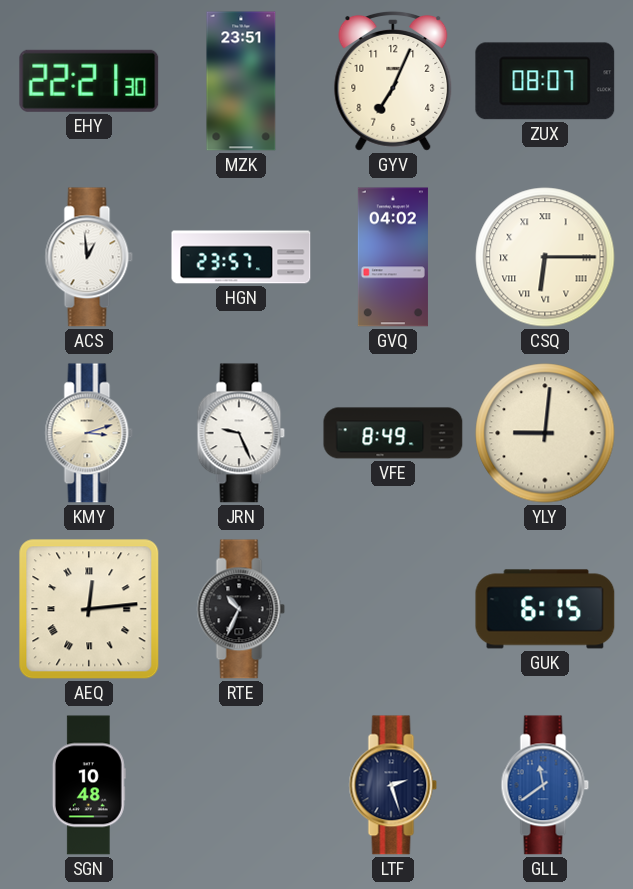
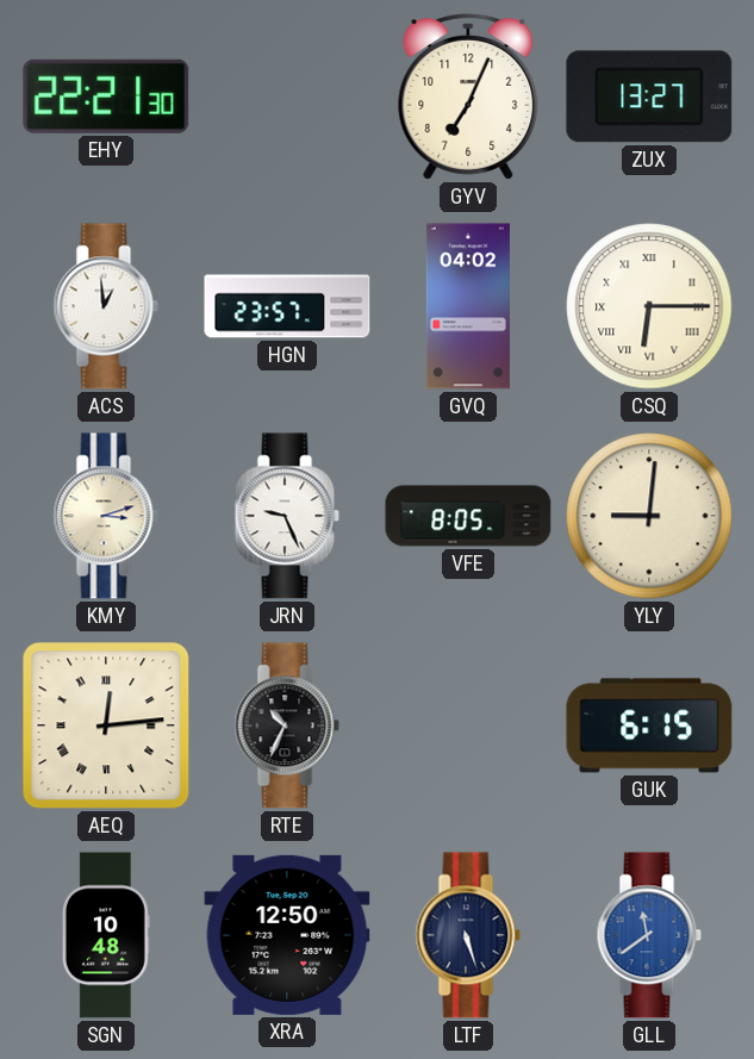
MZK: 23:51 -> none (241, 81)
ZUX: 08:07 -> 13:27 (649, 96)
VFE: 8:49 -> 8:05 (468, 516)
XRA: none -> 12:50 (287, 935)
LTF: 2:27 -> 5:27 (468, 935)
